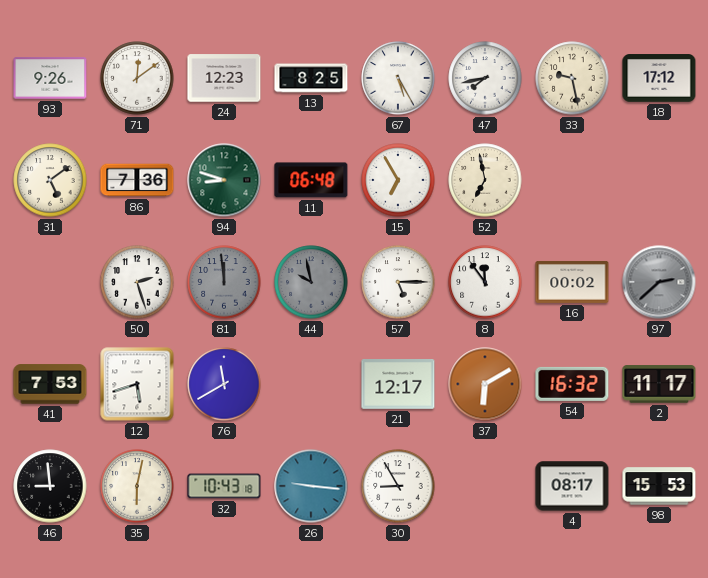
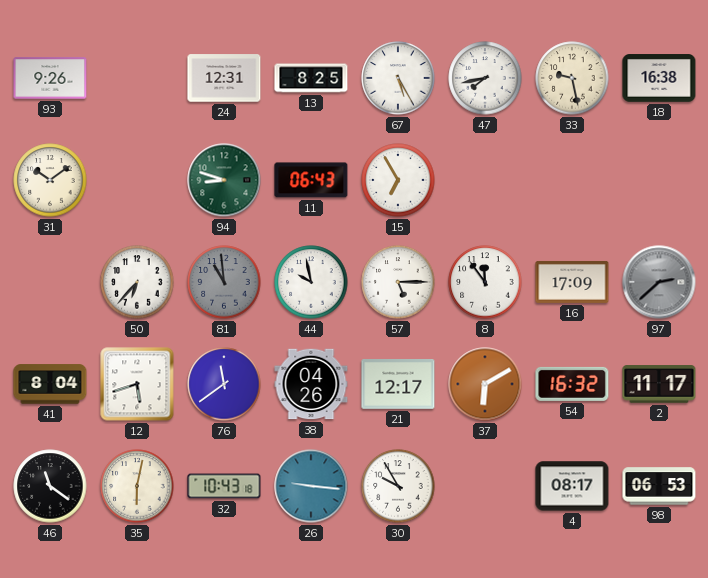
71: 12:09 -> none (137, 78)
24: 12:23 -> 12:31 (224, 78)
18: 17:12 -> 16:38 (659, 78)
31: 5:09 -> 10:09 (50, 180)
86: 7:36 -> none (137, 180)
11: 06:48 -> 06:43 (311, 180)
52: 6:58 -> none (485, 180)
50: 2:27 -> 6:37 (137, 282)
81: 11:59 -> 10:59 (224, 282)
44 dial: grey -> white (311, 282)
16: 00:02 -> 17:09 (572, 282)
41: 7:53 -> 8:04 (50, 384)
76: 11:40 -> 11:39 (224, 384)
38: none -> 04:26 (311, 384)
46: 8:59 -> 11:21 (50, 486)
30: 8:55 -> 9:55 (398, 486)
98: 15:53 -> 06:53 (659, 486)
